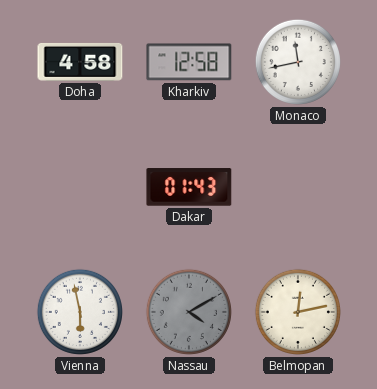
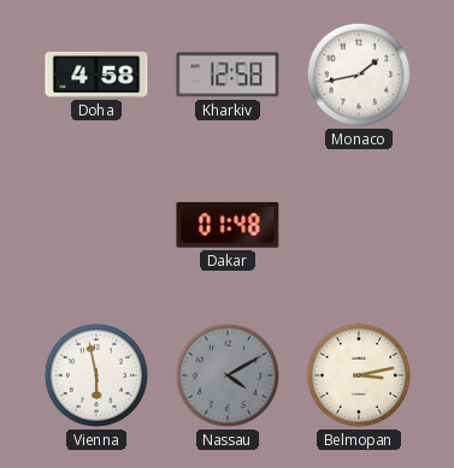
Monaco: 11:43 -> 1:43 (359, 75)
Dakar: 01:43 -> 01:48 (228, 225)
Belmopan: 12:13 -> 3:13 (359, 375)
